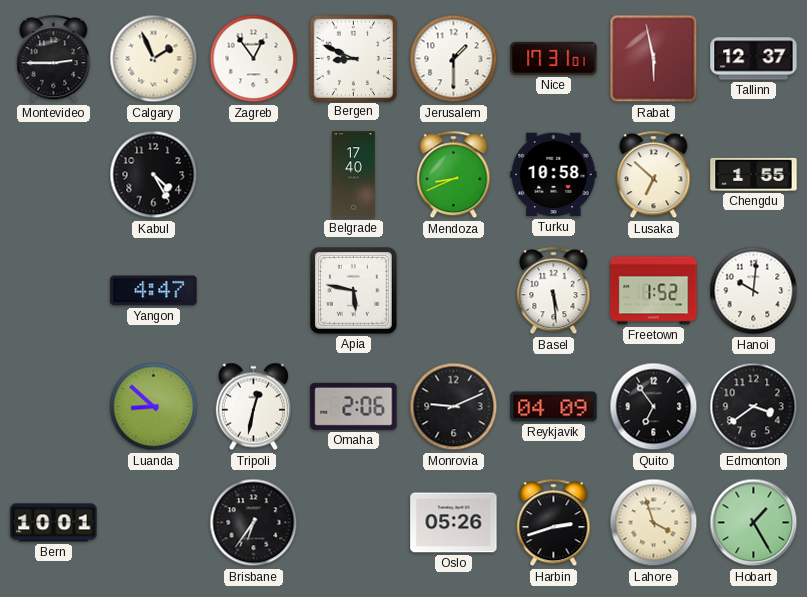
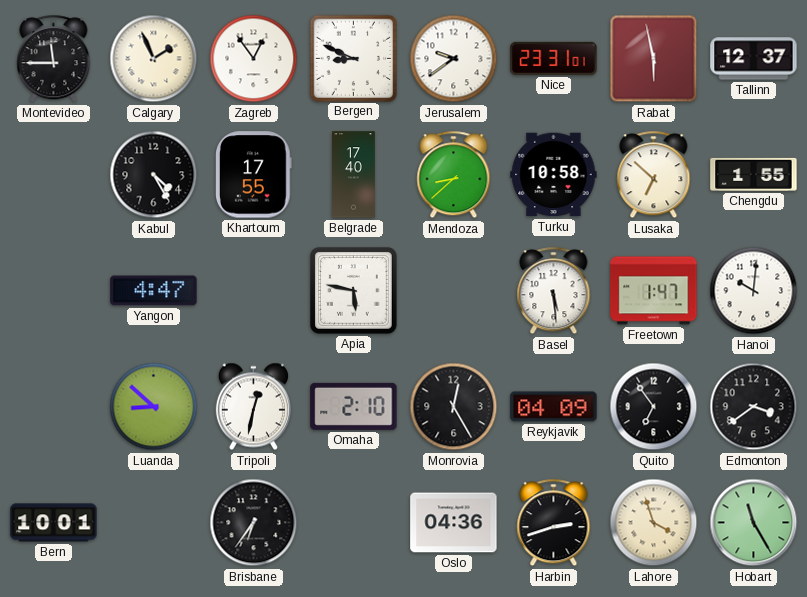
Montevideo: 2:45 -> 11:45 (54, 59)
Jerusalem: 1:30 -> 9:39 (454, 59)
Nice: 17:31 -> 23:31 (554, 58)
Khartoum: none -> 17:55 (254, 175)
Mendoza: 8:41 -> 8:38 (454, 175)
Freetown: 1:52 -> 1:47 (654, 291)
Omaha: 2:06 -> 2:10 (354, 406)
Monrovia: 9:11 -> 12:25 (454, 407)
Oslo: 05:26 -> 04:36 (454, 523)
Hobart: 1:25 -> 11:25 (754, 523)
